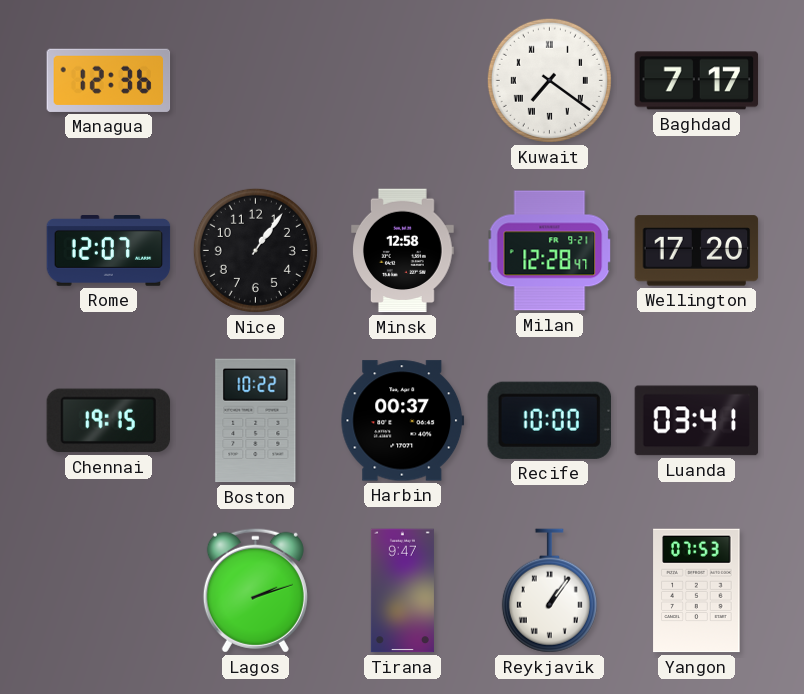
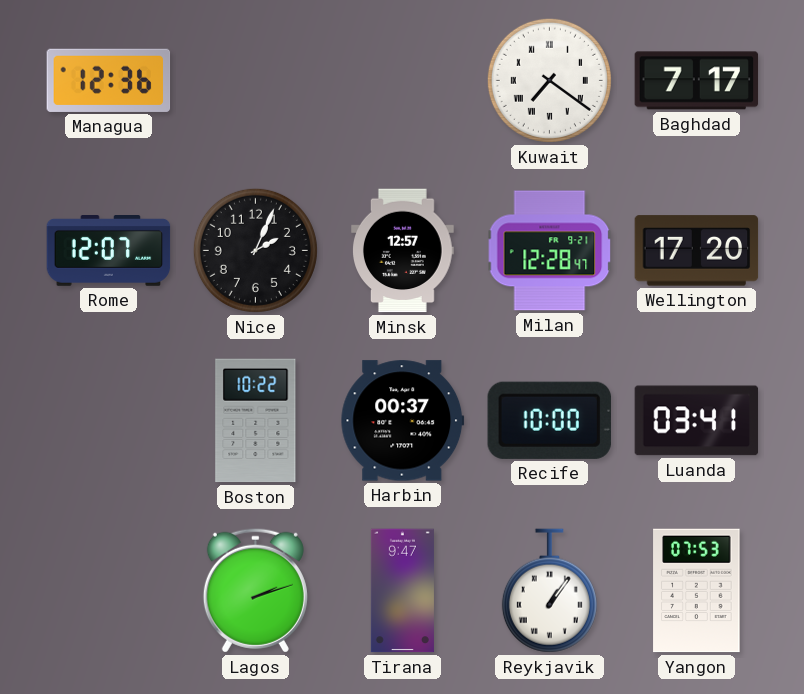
Nice: 1:06 -> 2:04 (255, 250)
Minsk: 12:58 -> 12:57 (403, 251)
Chennai: 19:15 -> none (109, 421)
